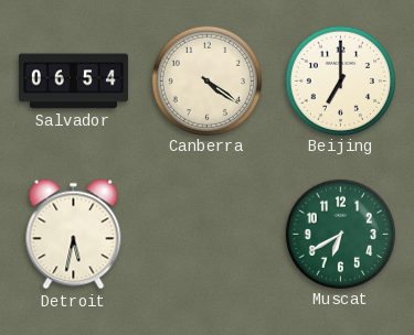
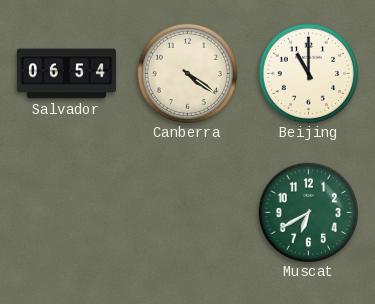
Beijing: 7:00 -> 11:00 (308, 73)
Detroit: 5:32 -> none (74, 235)
